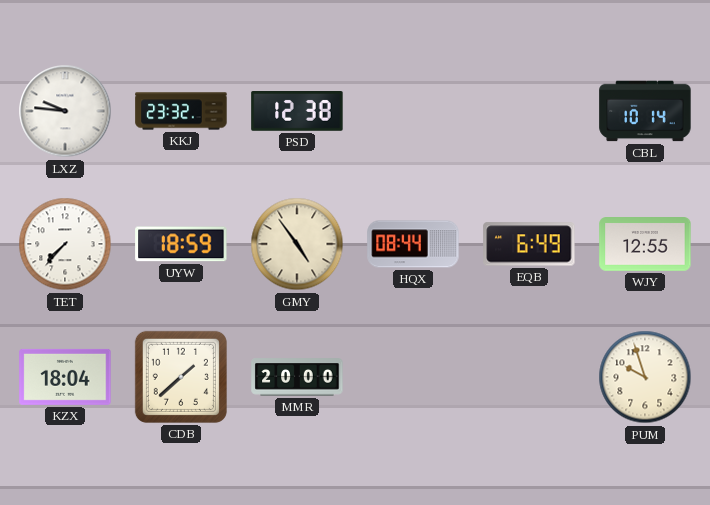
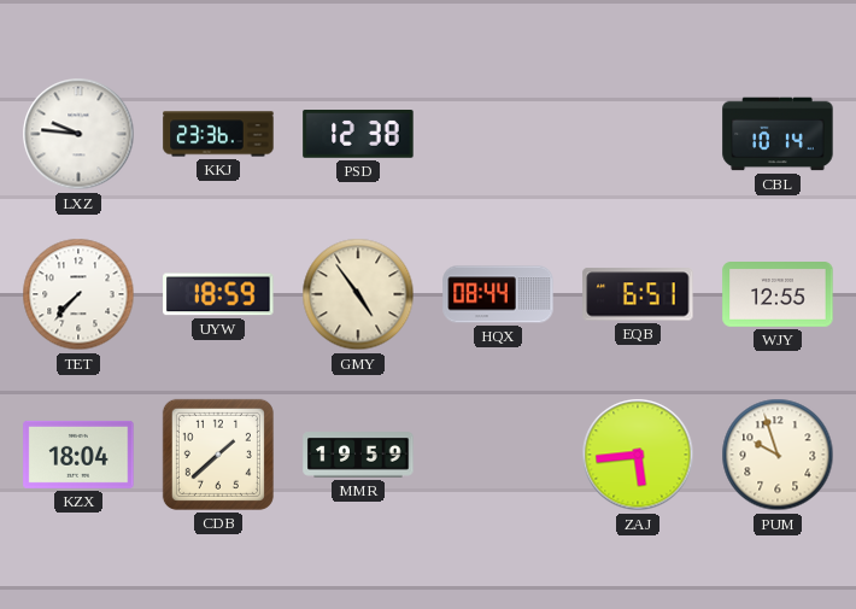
KKJ: 23:32 -> 23:36 (218, 134)
EQB: 6:49 -> 6:51 (638, 294)
MMR: 20:00 -> 19:59 (358, 455)
ZAJ: none -> 5:44 (638, 455)
